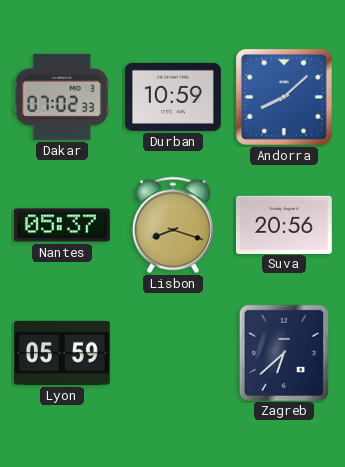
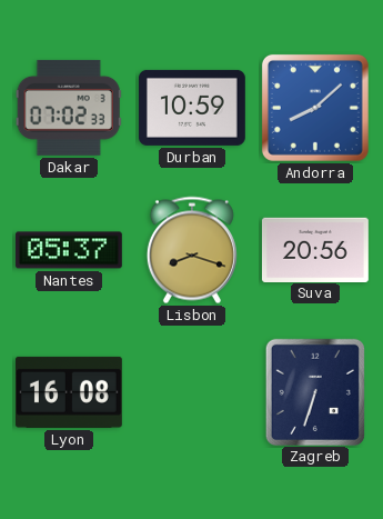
Lyon: 05:59 -> 16:08 (69, 392)
Zagreb: 6:38 -> 6:33 (314, 391)
